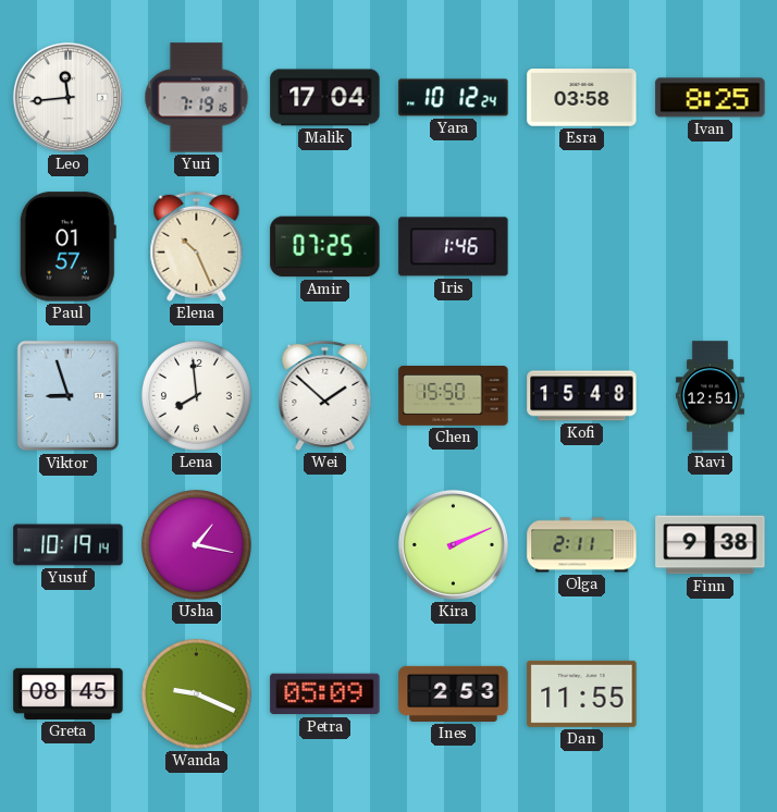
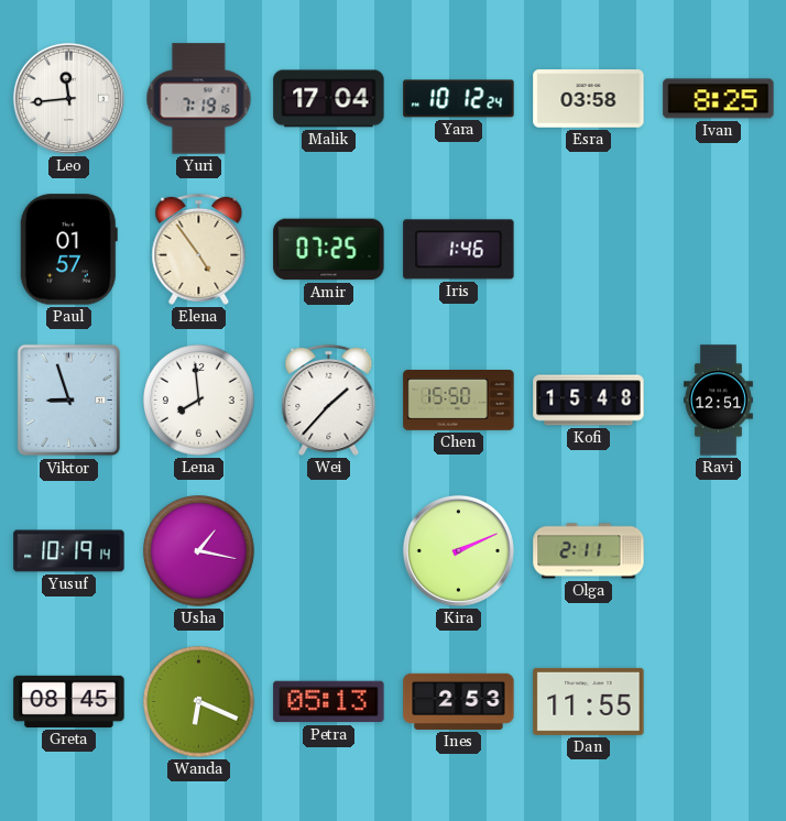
Elena: 10:26 -> 4:54 (199, 249)
Wei: 1:52 -> 1:37 (329, 399)
Finn: 9:38 -> none (711, 545)
Wanda: 9:19 -> 6:19 (199, 702)
Petra: 05:09 -> 05:13 (329, 702)
